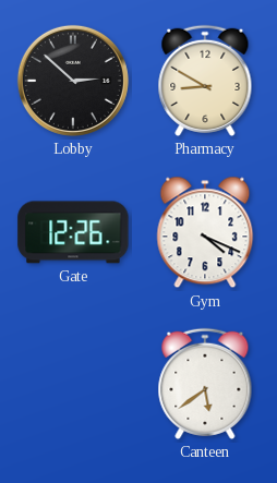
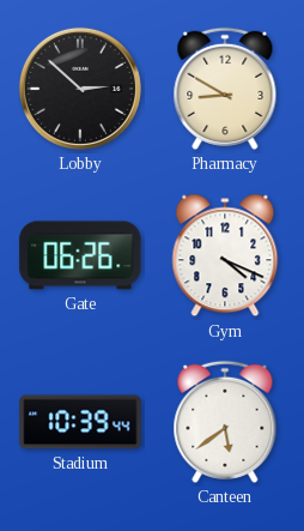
Gate: 12:26 -> 06:26 (80, 255)
Stadium: none -> 10:39 (80, 422)
